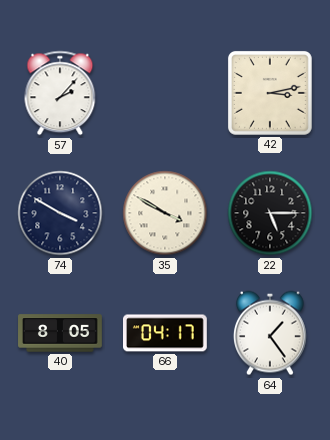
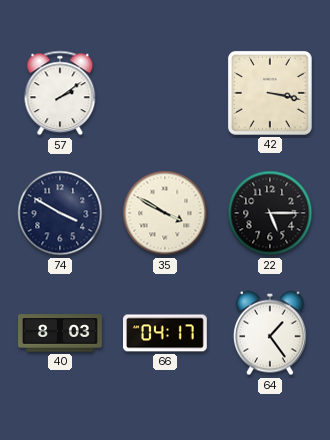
57: 2:07 -> 2:09 (60, 93)
42: 3:13 -> 3:17 (270, 93)
40: 8:05 -> 8:03 (60, 333)
